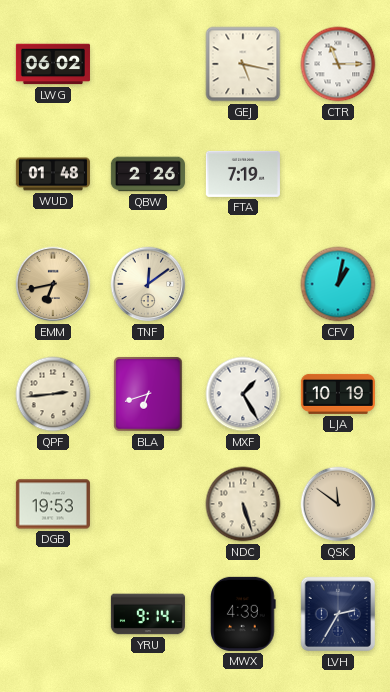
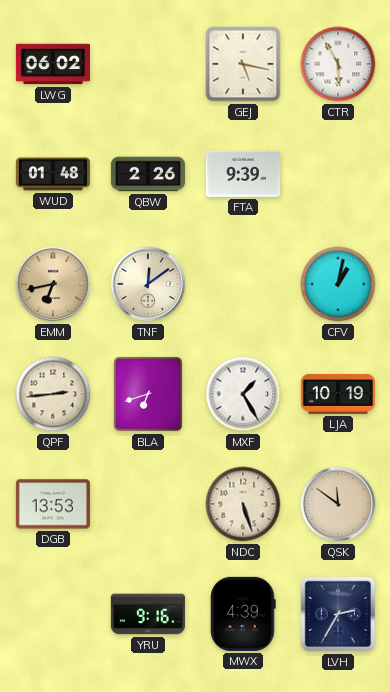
CTR: 11:15 -> 5:55 (338, 64)
FTA: 7:19 -> 9:39 (243, 174)
DGB: 19:53 -> 13:53 (53, 504)
YRU: 9:14 -> 9:16 (148, 614)
